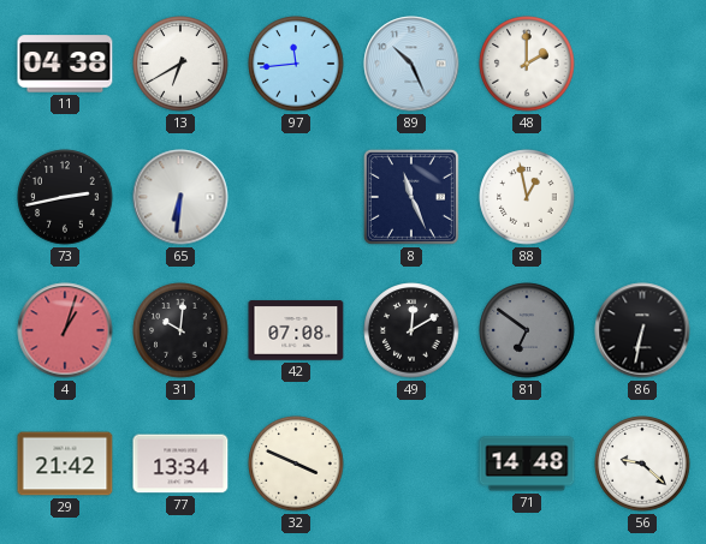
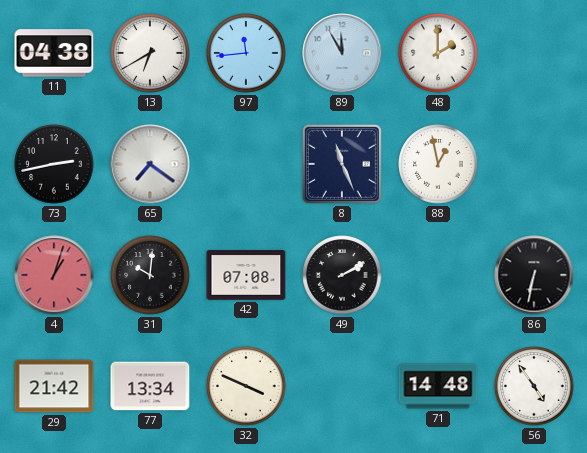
89: 10:26 -> 11:55 (342, 53)
65: 6:31 -> 7:21 (150, 164)
49: 12:10 -> 2:10 (342, 275)
81: 6:51 -> none (527, 330)
56: 9:22 -> 4:54 (534, 386)
